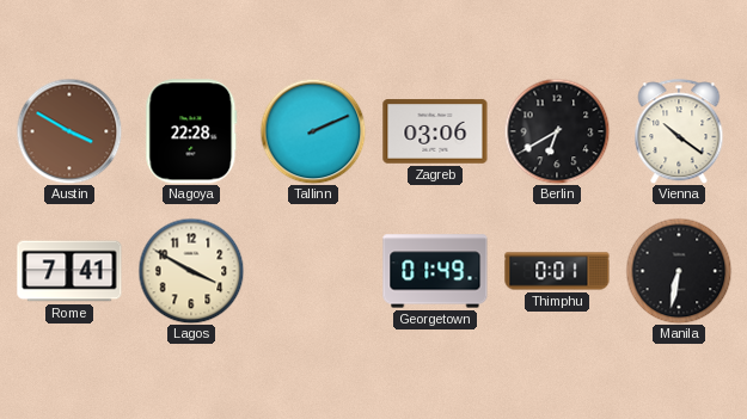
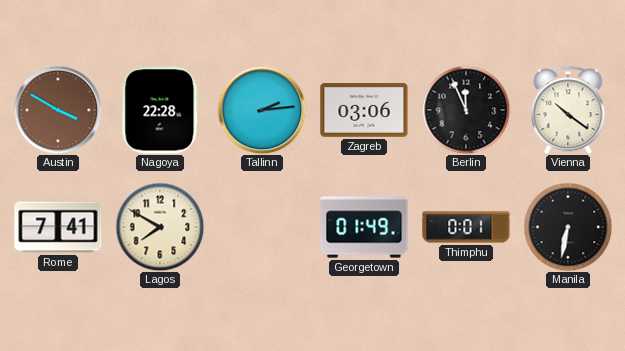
Tallinn: 2:11 -> 2:14 (262, 110)
Berlin: 6:40 -> 11:56 (466, 110)
Lagos: 3:50 -> 7:50 (160, 227)
